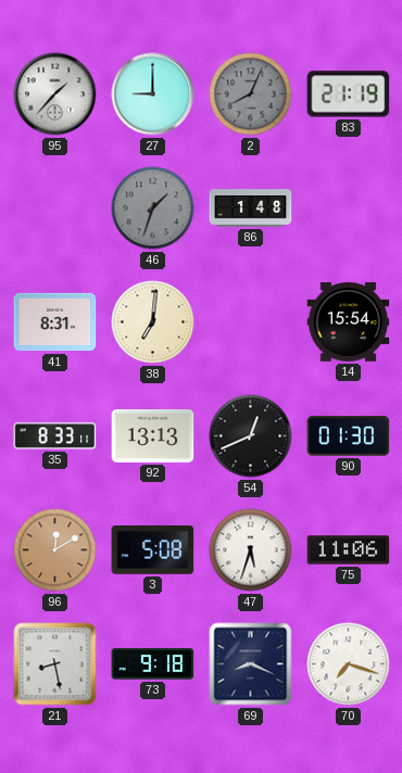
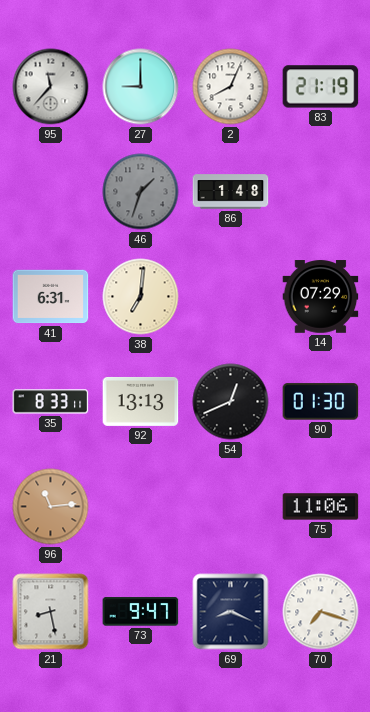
95: 1:37 -> 11:37 (51, 87)
2 dial: grey -> white (231, 87)
41: 8:31 -> 6:31 (51, 297)
14: 15:54 -> 07:29 (321, 297)
96: 12:10 -> 11:14 (51, 507)
3: 5:08 -> none (153, 550)
47: 5:33 -> none (251, 550)
73: 9:18 -> 9:47 (141, 612)
